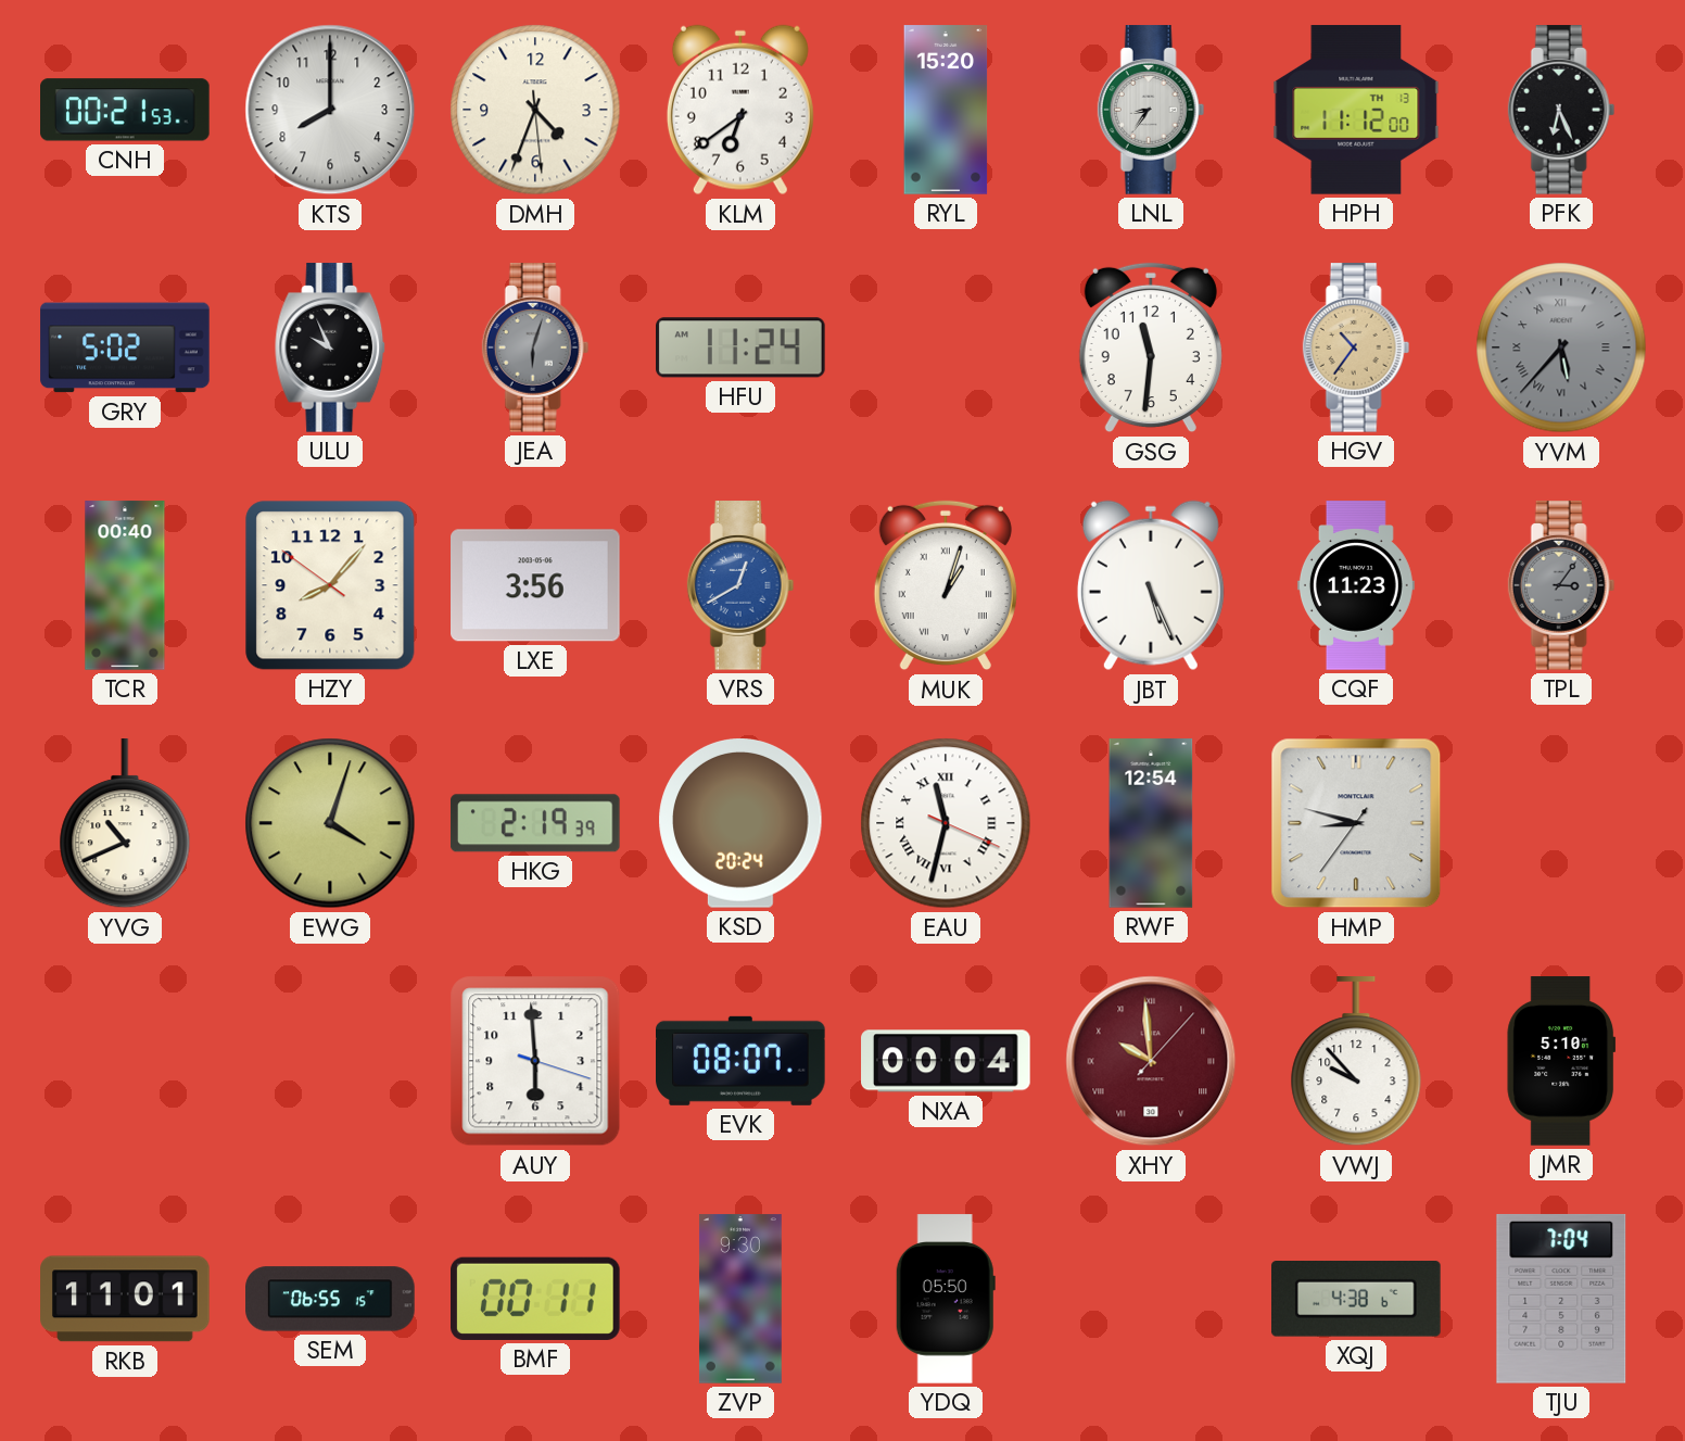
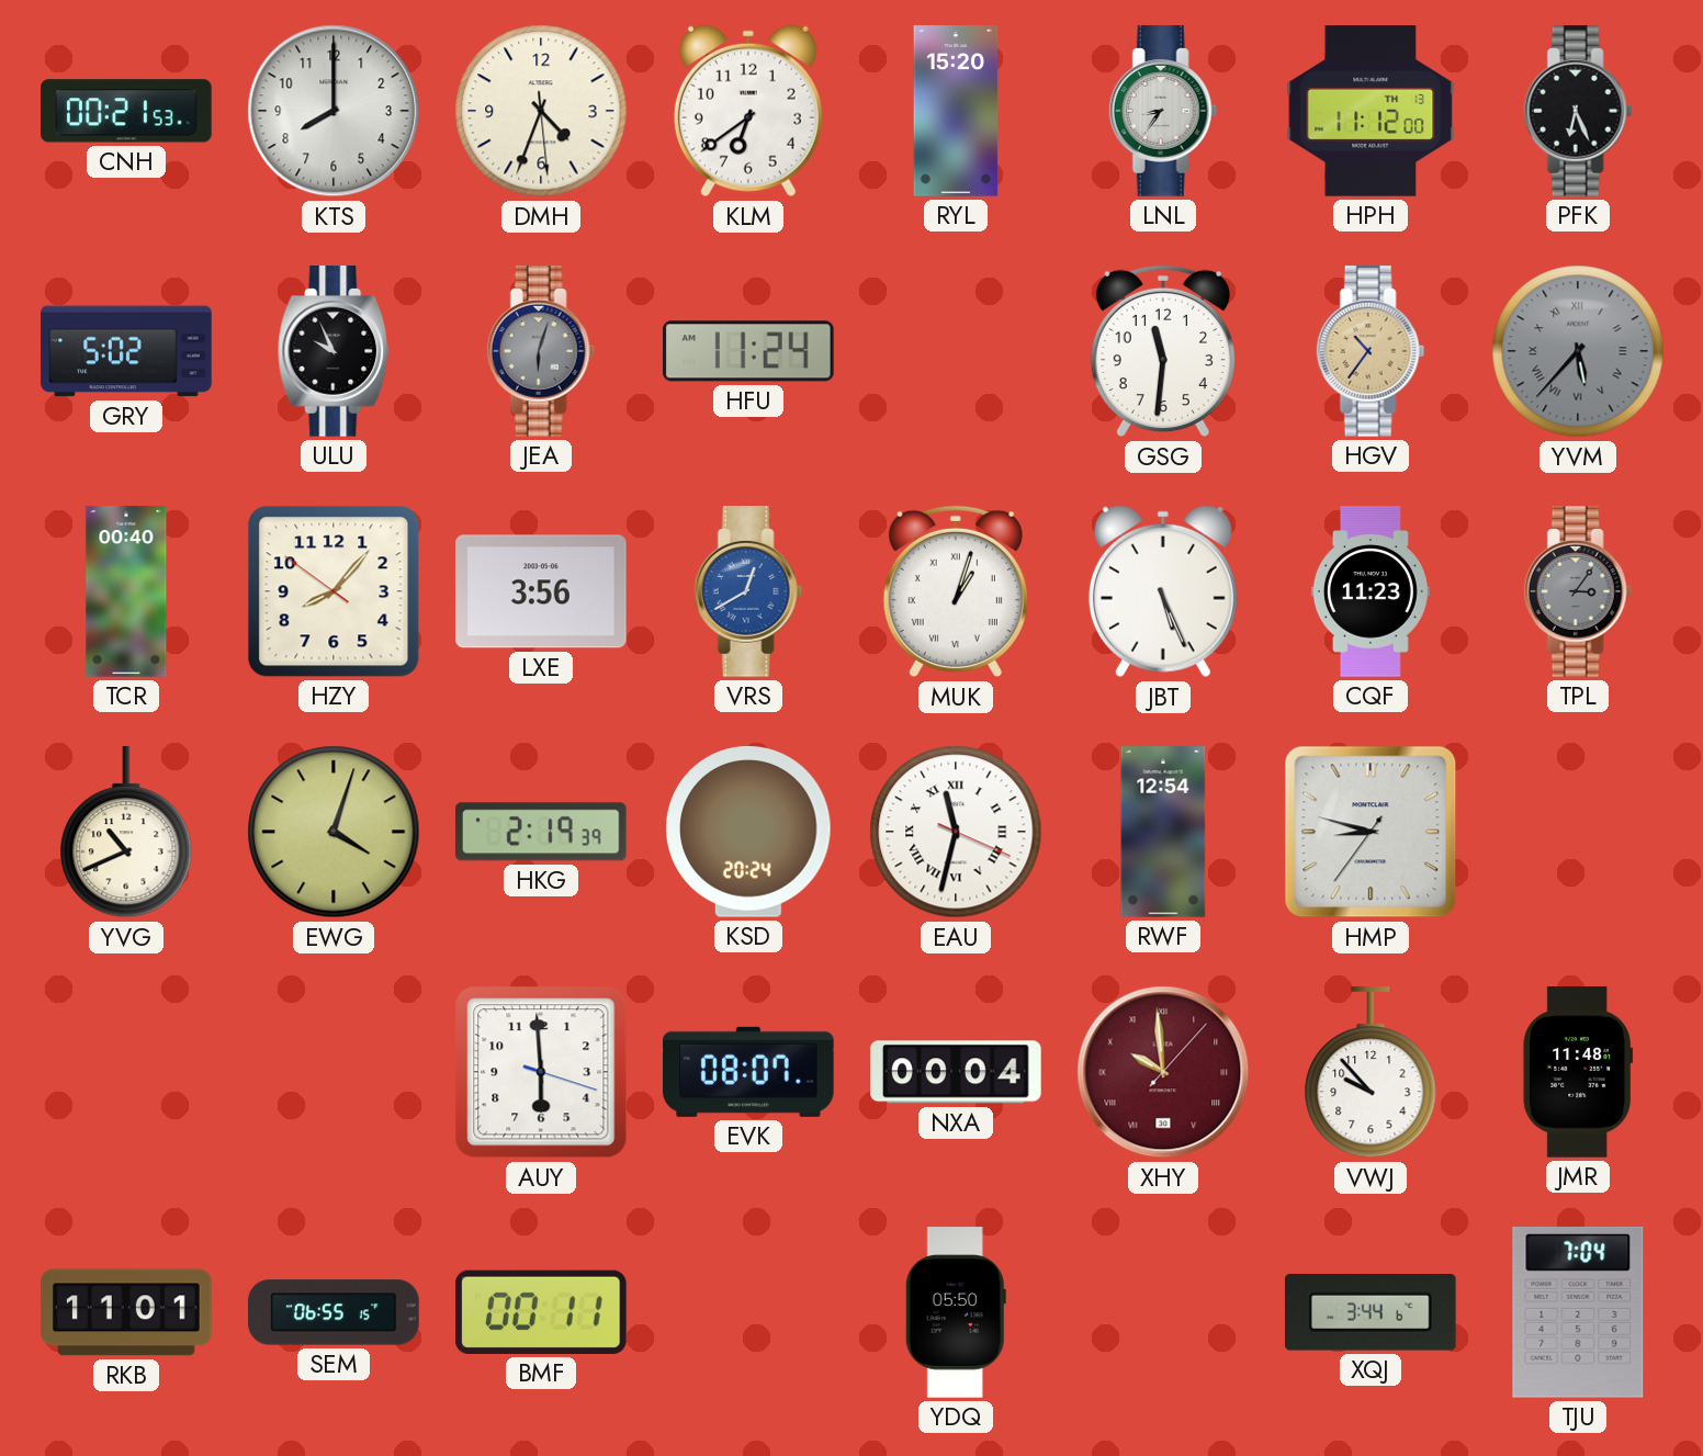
JMR: 5:10 -> 11:48 (1578, 1072)
ZVP: 9:30 -> none (740, 1299)
XQJ: 4:38 -> 3:44 (1371, 1313)
